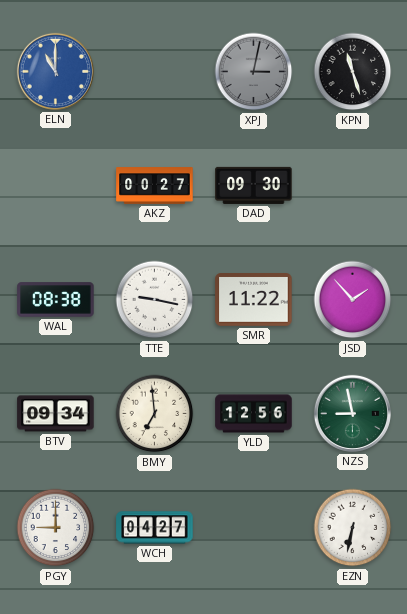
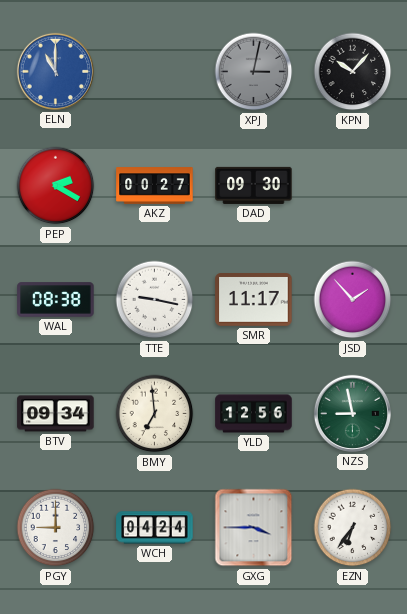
KPN: 11:27 -> 10:07 (353, 72)
PEP: none -> 2:20 (56, 186)
SMR: 11:22 -> 11:17 (254, 300)
WCH: 04:27 -> 04:24 (155, 528)
GXG: none -> 3:45 (254, 528)
EZN: 6:32 -> 6:36 (353, 528)
